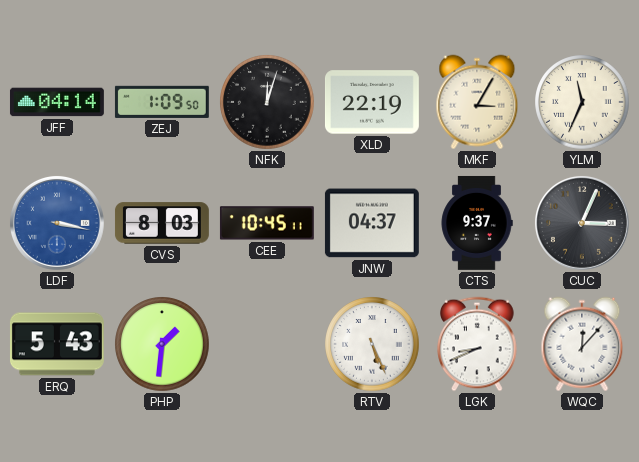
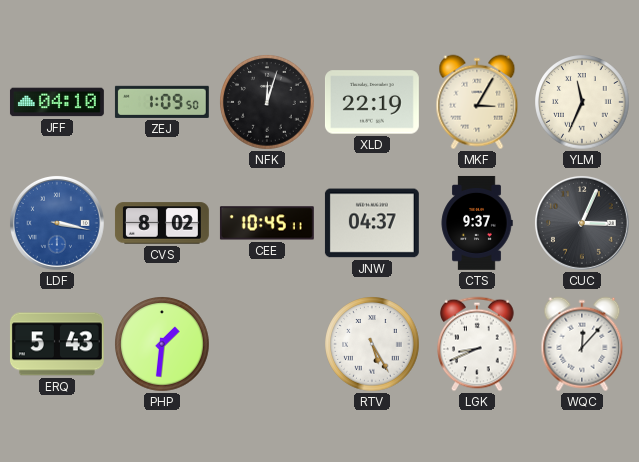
JFF: 04:14 -> 04:10 (57, 102)
CVS: 8:03 -> 8:02 (162, 223)
RTV: 5:26 -> 5:25 (372, 344)
